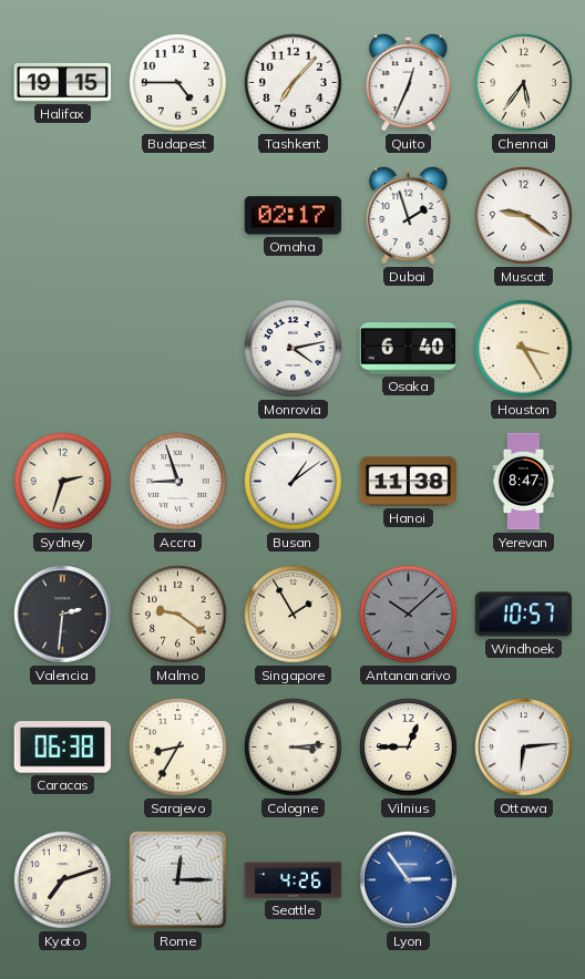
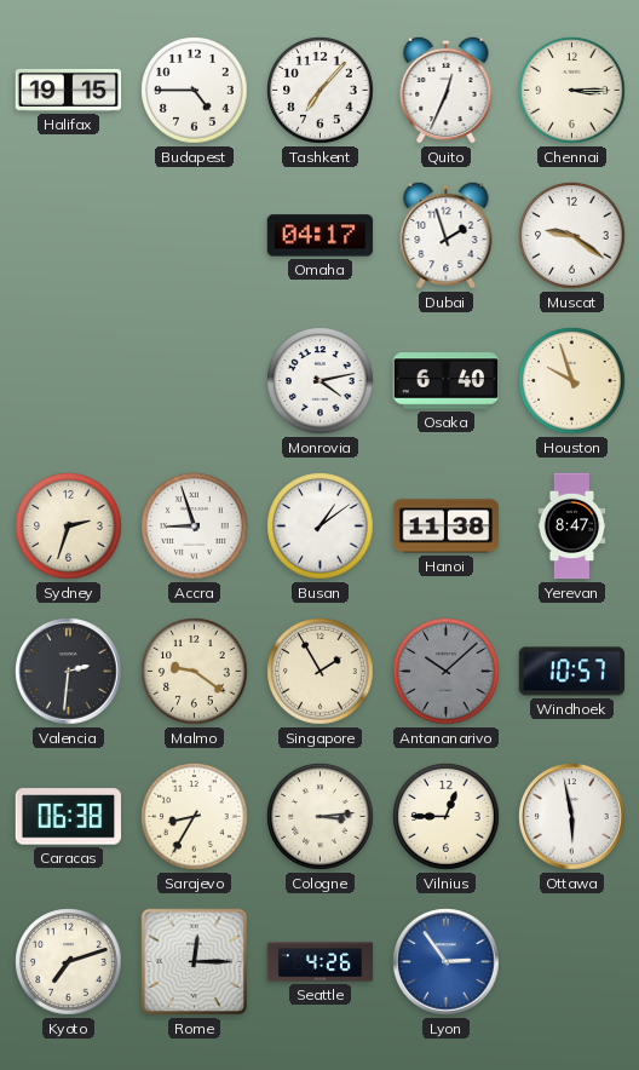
Chennai: 5:36 -> 3:15 (572, 91)
Omaha: 02:17 -> 04:17 (321, 236)
Houston: 3:25 -> 9:57 (572, 381)
Ottawa: 6:14 -> 5:58 (572, 817)
